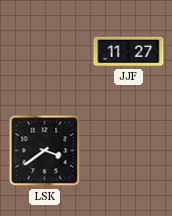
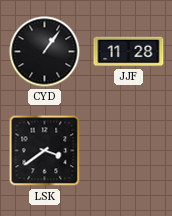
CYD: none -> 1:06 (45, 52)
JJF: 11:27 -> 11:28 (129, 52)
